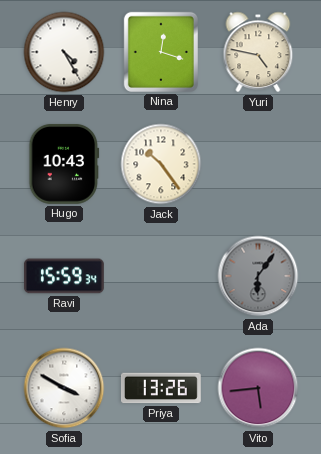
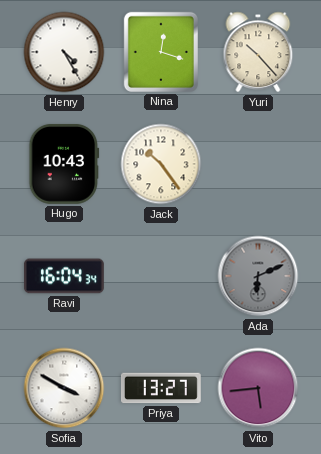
Yuri: 4:47 -> 10:23 (258, 52)
Ravi: 15:59 -> 16:04 (64, 276)
Ada: 6:06 -> 6:11 (258, 276)
Priya: 13:26 -> 13:27 (161, 388)
